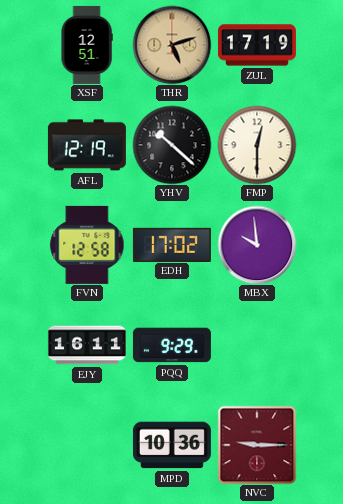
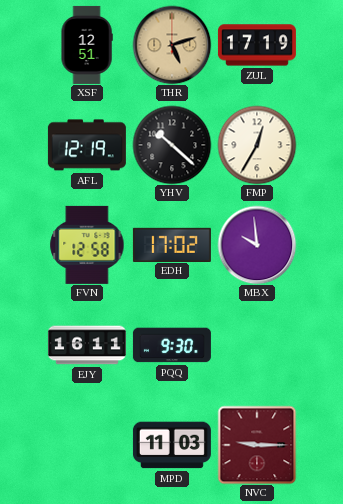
FMP: 12:30 -> 12:35 (257, 145)
PQQ: 9:29 -> 9:30 (172, 345)
MPD: 10:36 -> 11:03 (172, 445)
